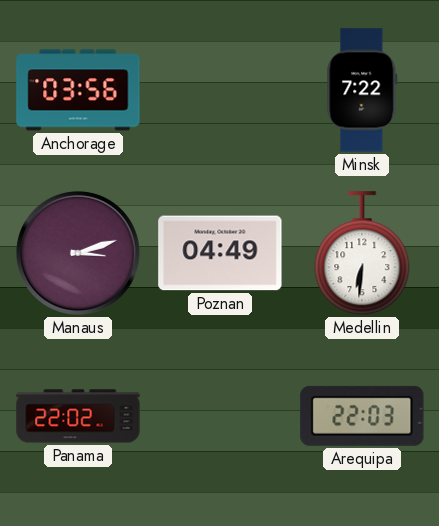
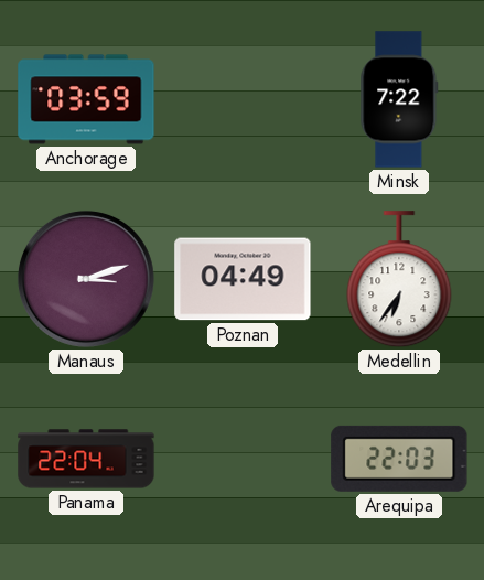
Anchorage: 03:56 -> 03:59 (86, 99)
Medellin: 6:31 -> 6:36 (399, 280)
Panama: 22:02 -> 22:04 (86, 459)
